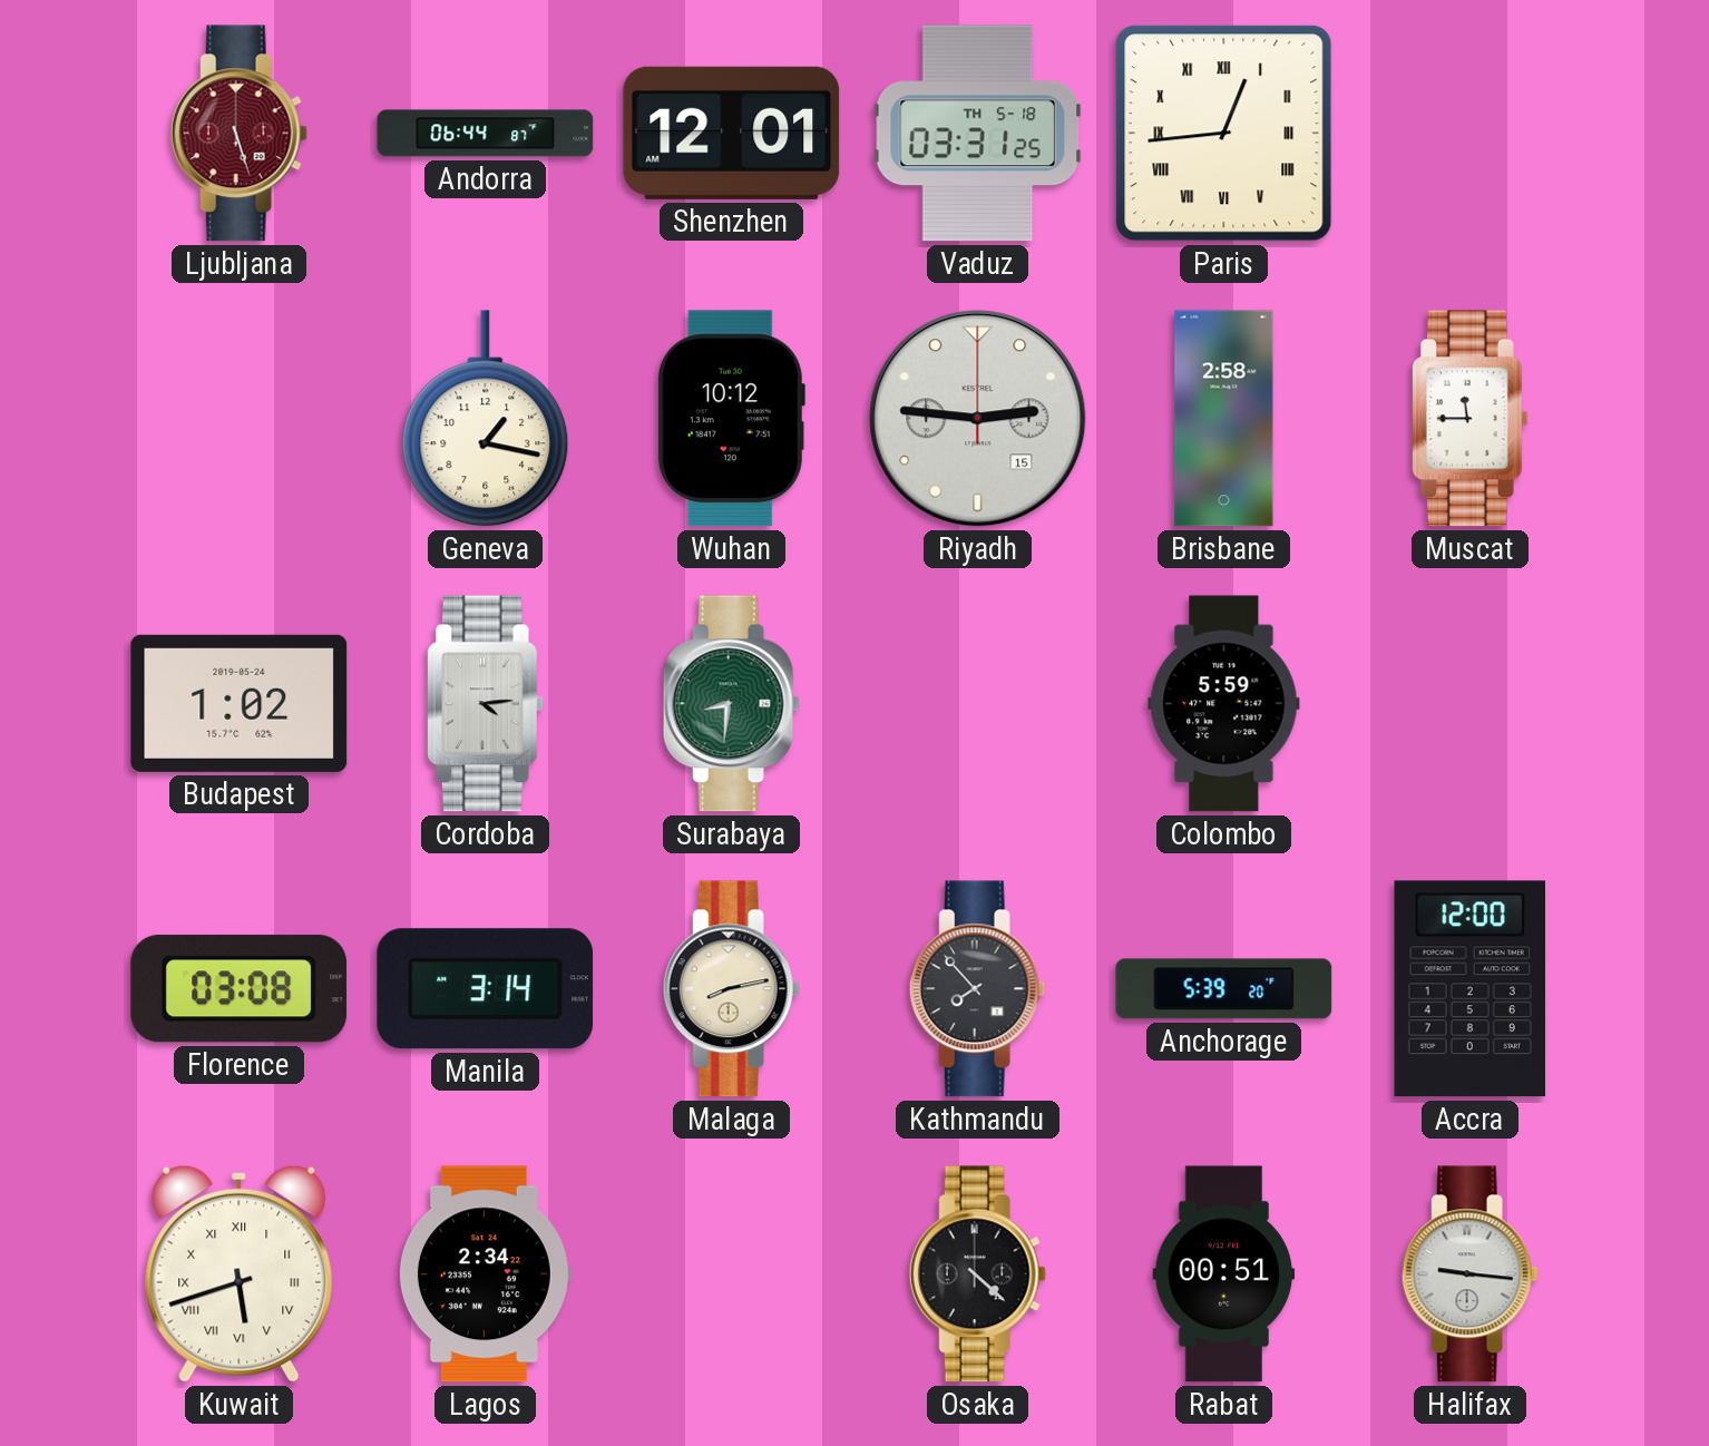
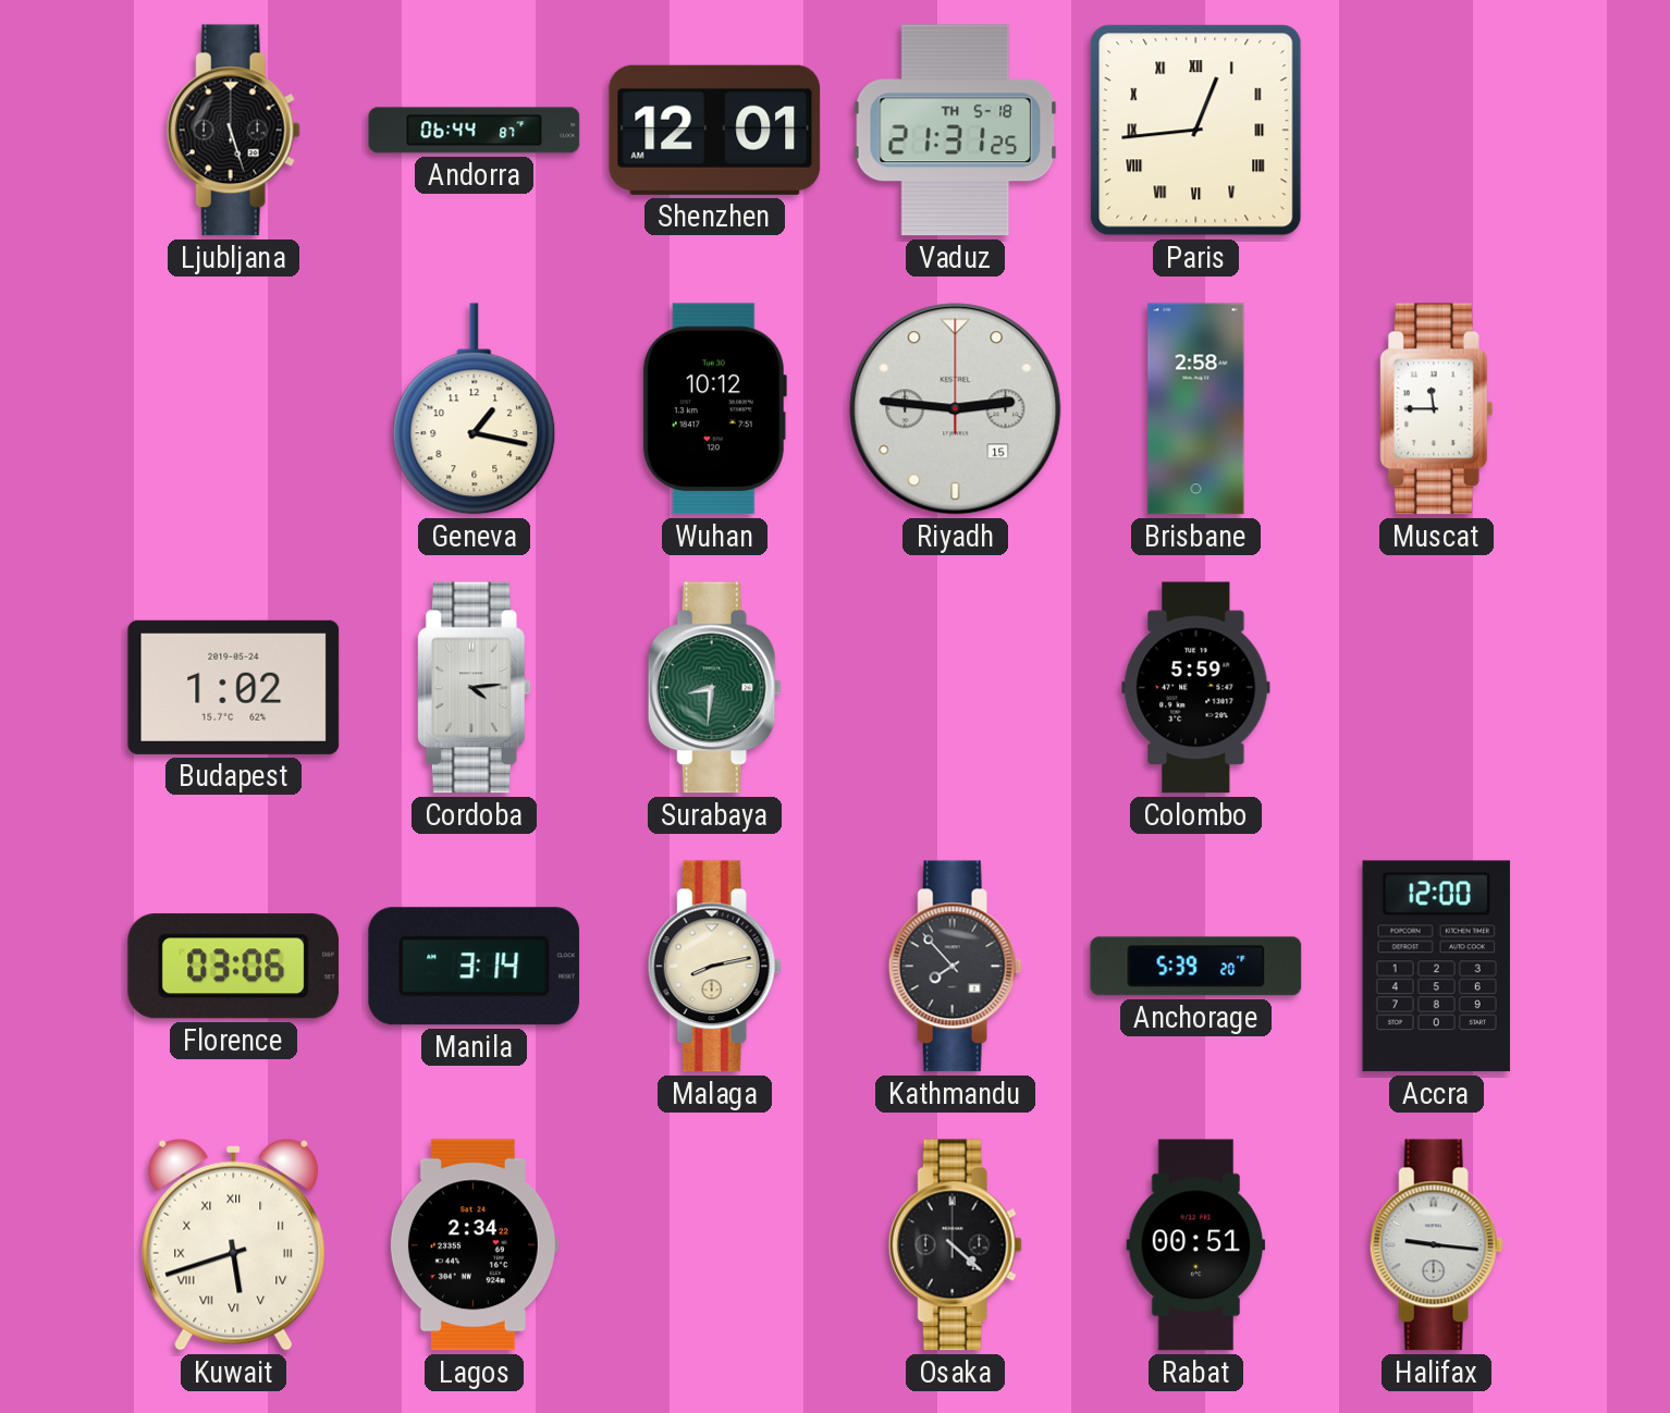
Ljubljana dial: burgundy -> black (233, 131)
Vaduz: 03:31 -> 21:31 (956, 131)
Florence: 03:08 -> 03:06 (234, 967)
